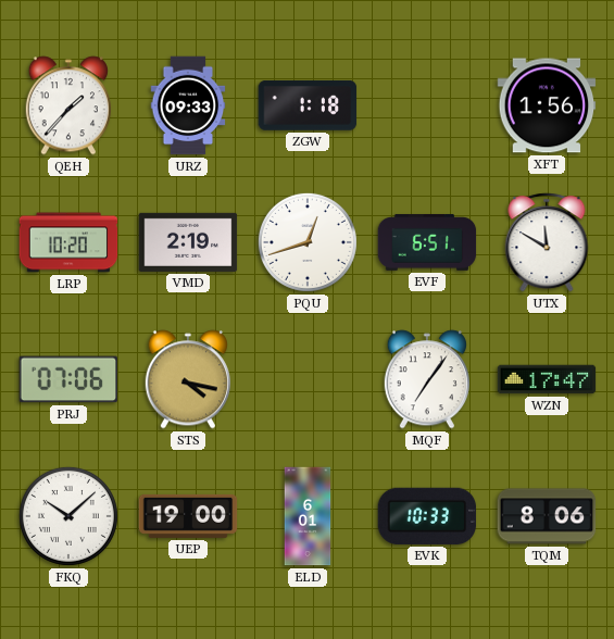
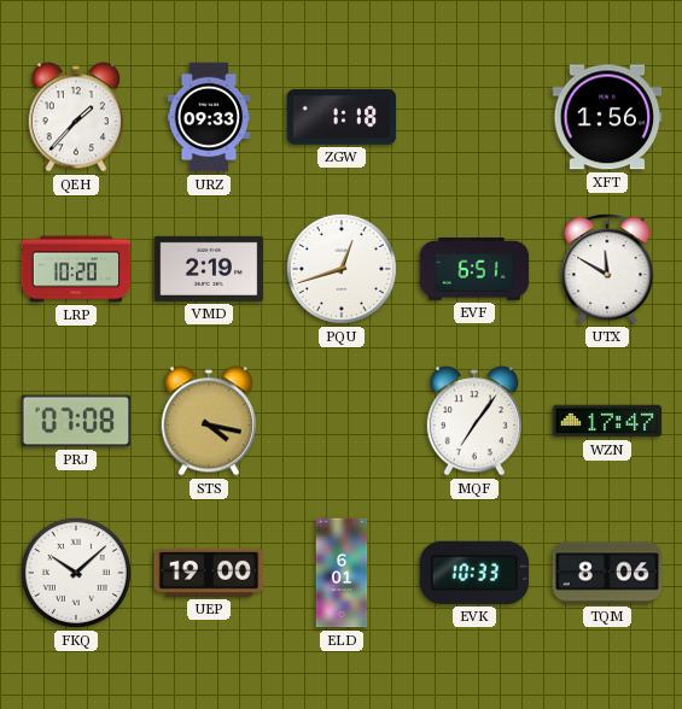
PRJ: 07:06 -> 07:08 (76, 421)
